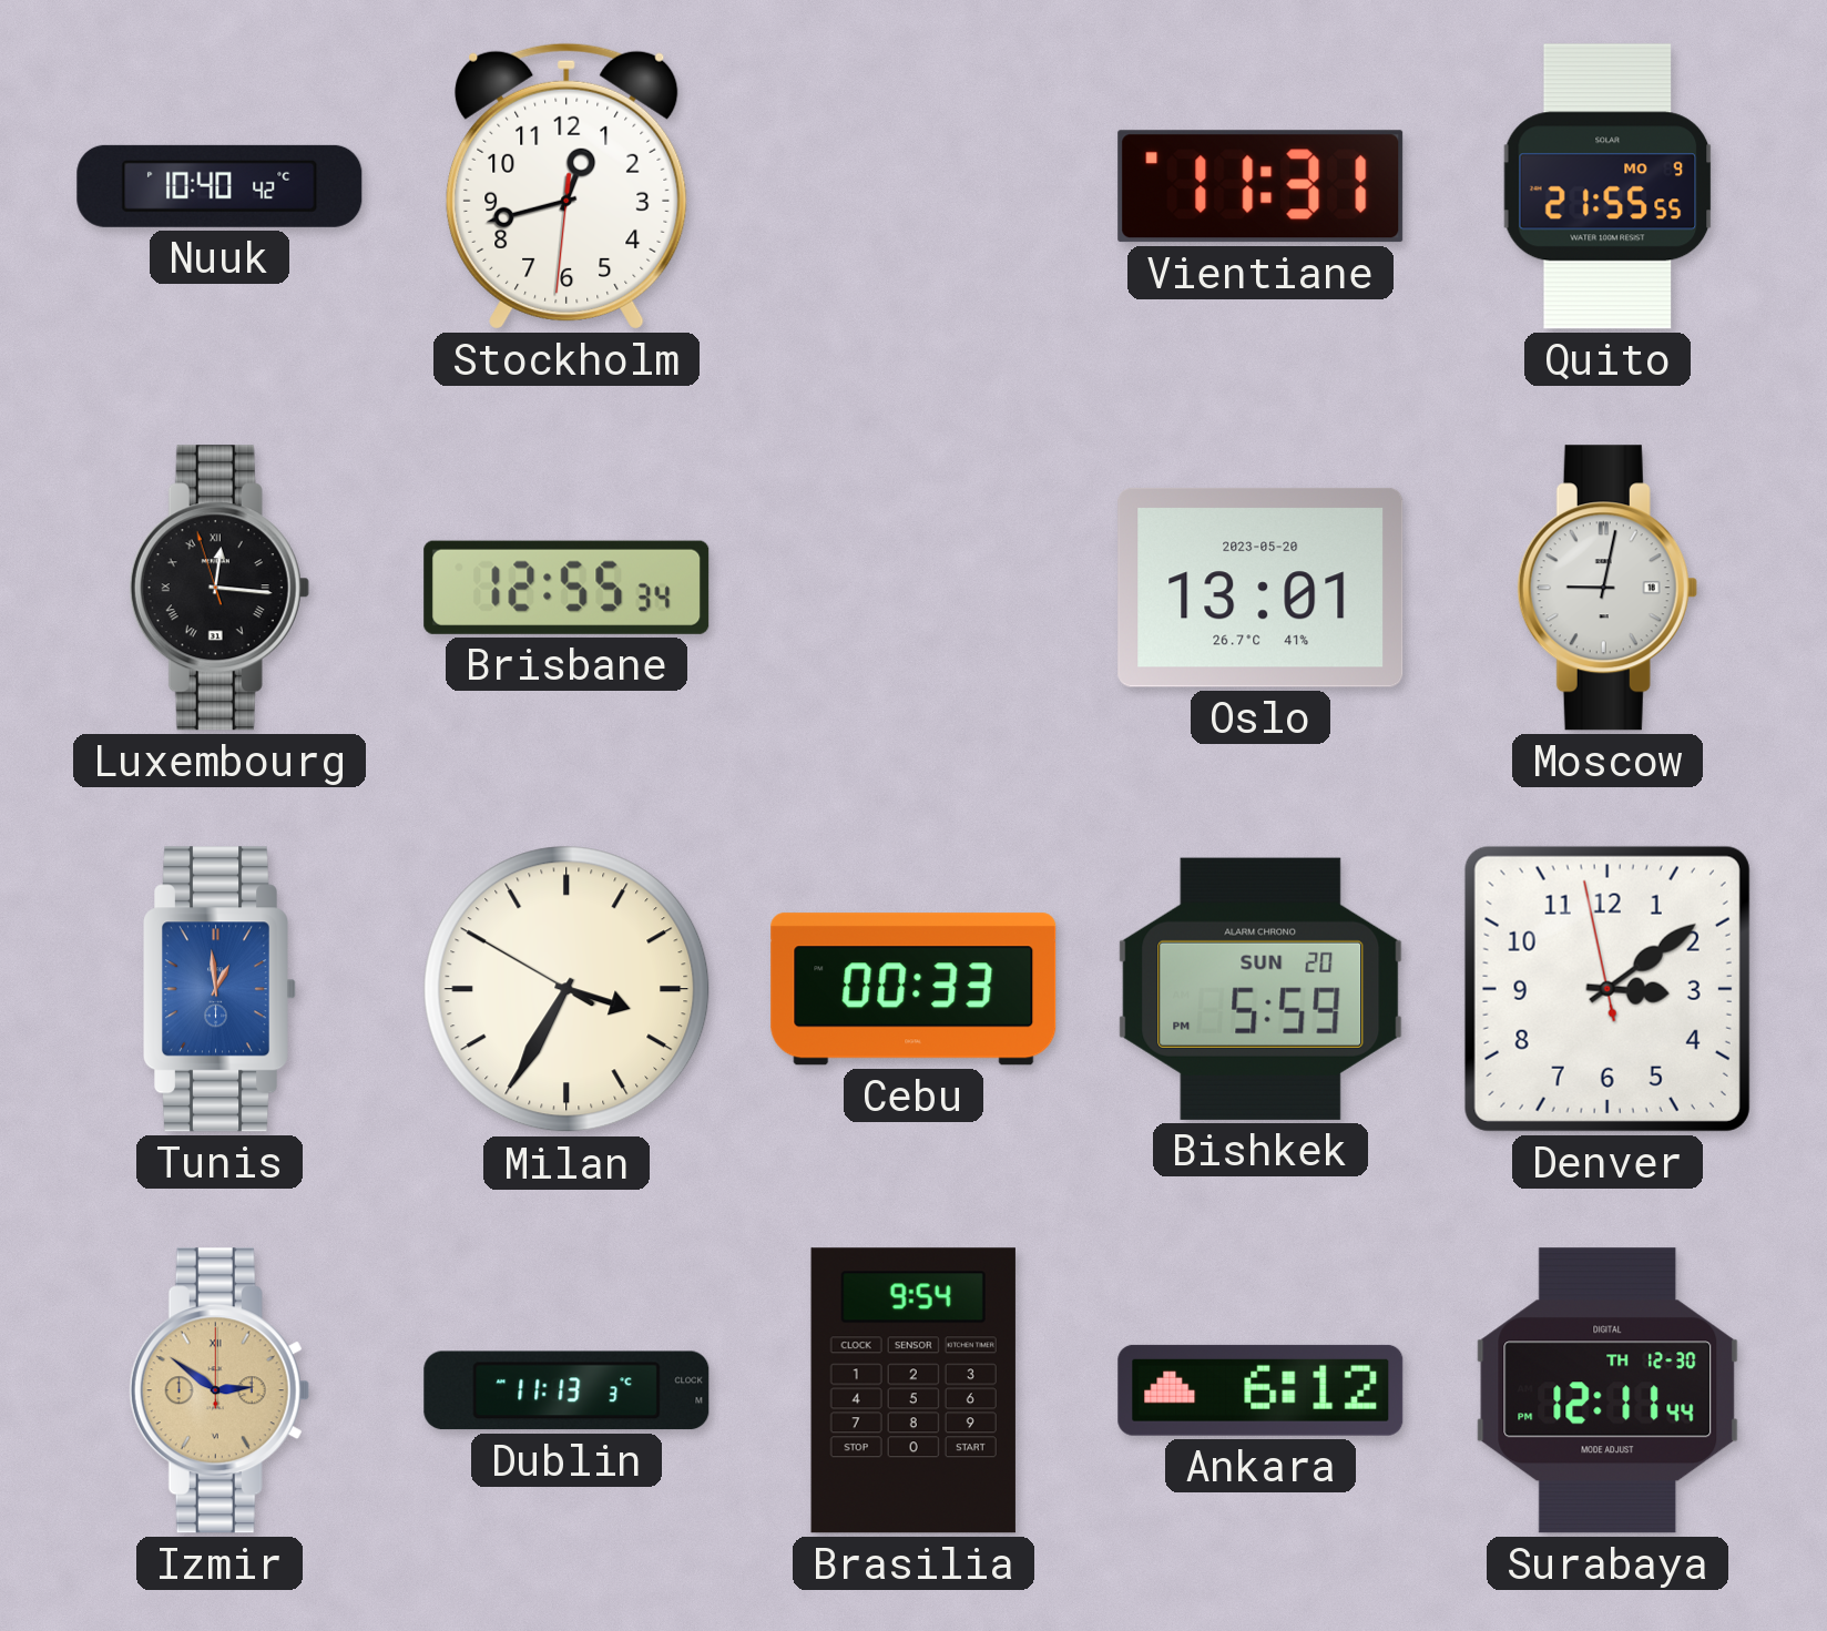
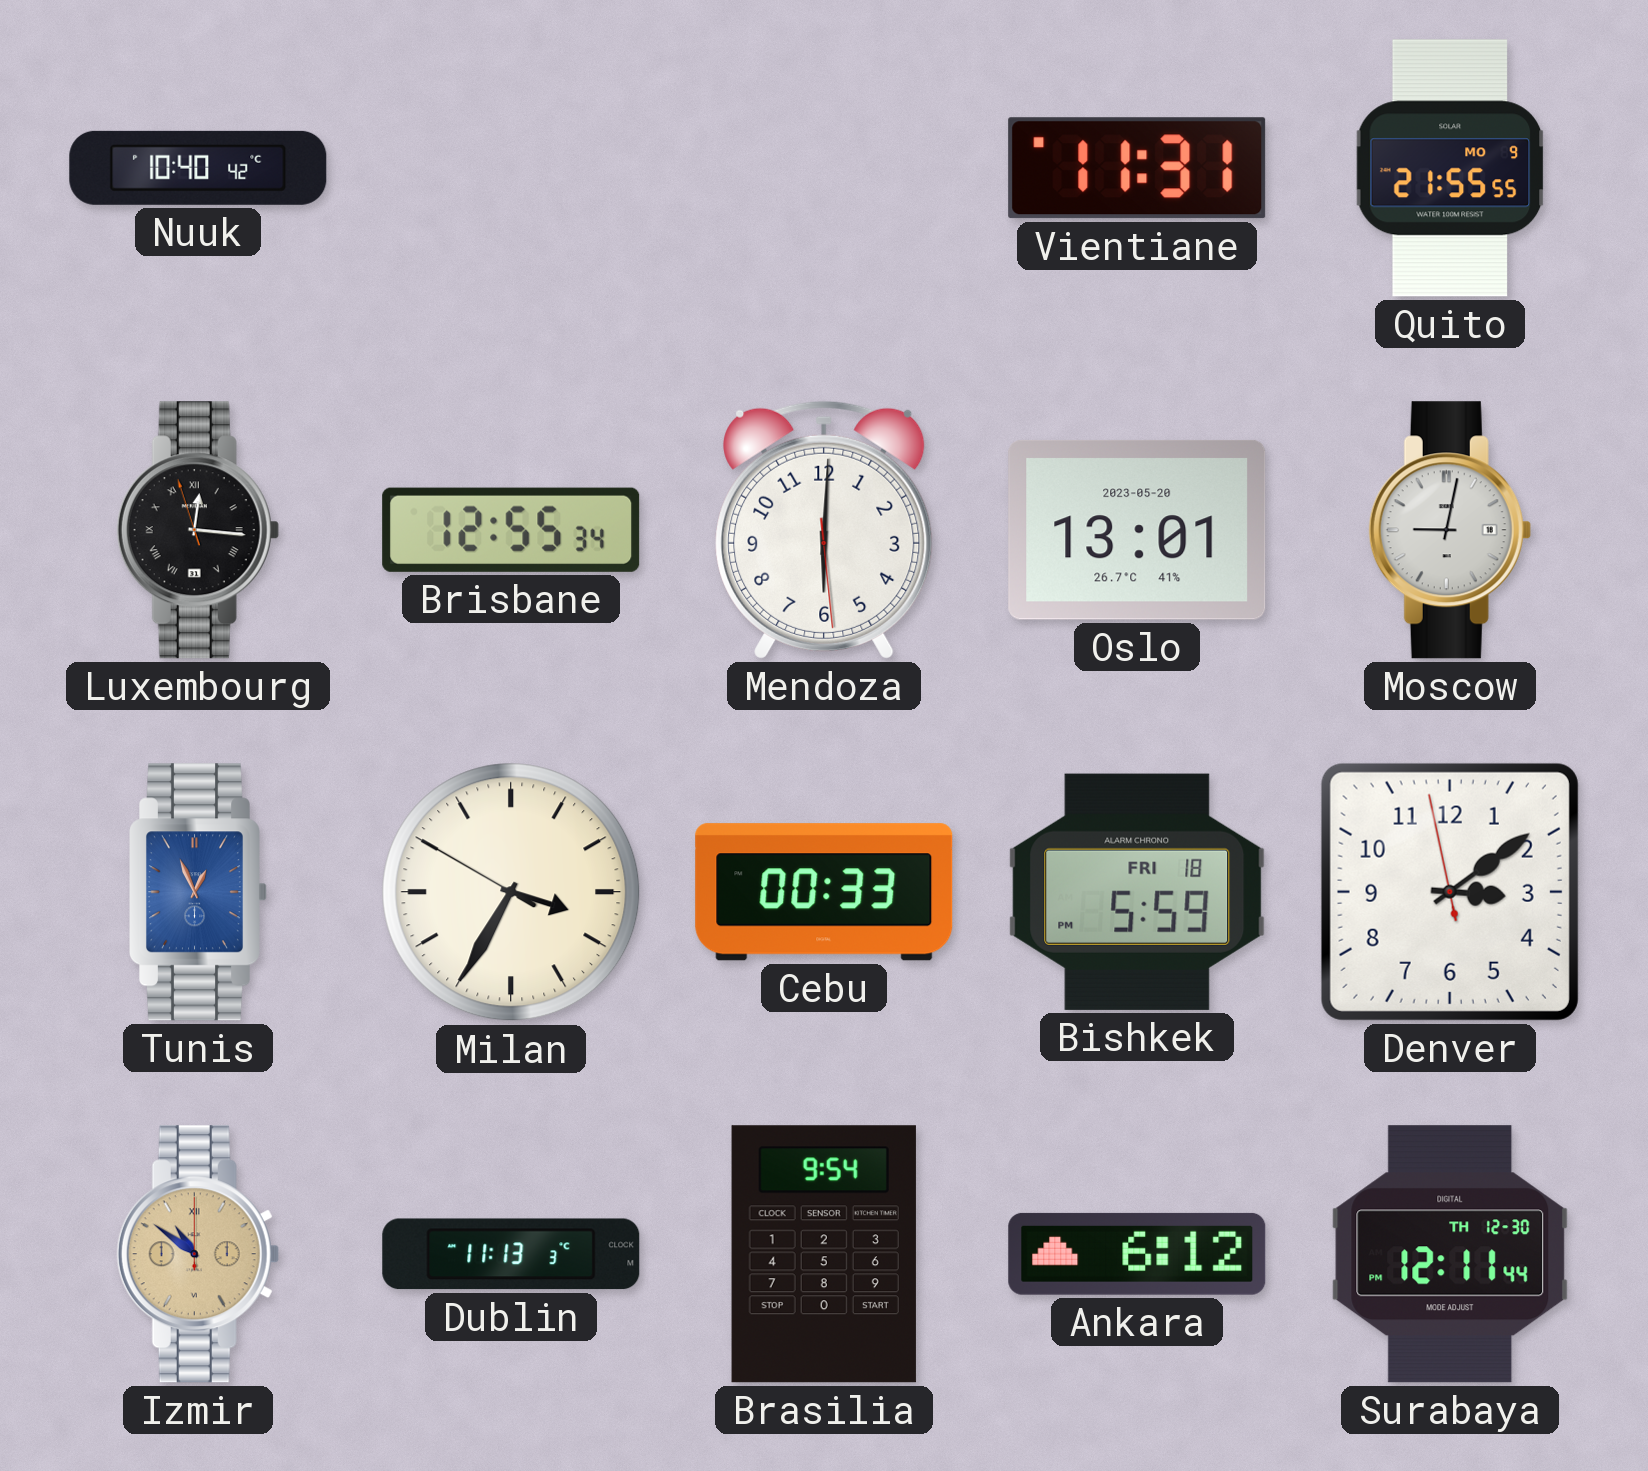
Stockholm: 12:42 -> none (567, 186)
Mendoza: none -> 6:00 (824, 530)
Tunis: 12:59 -> 12:56 (199, 892)
Bishkek date: SUN 20 -> FRI 18 (1137, 892)
Izmir: 2:51 -> 10:51 (198, 1254)
